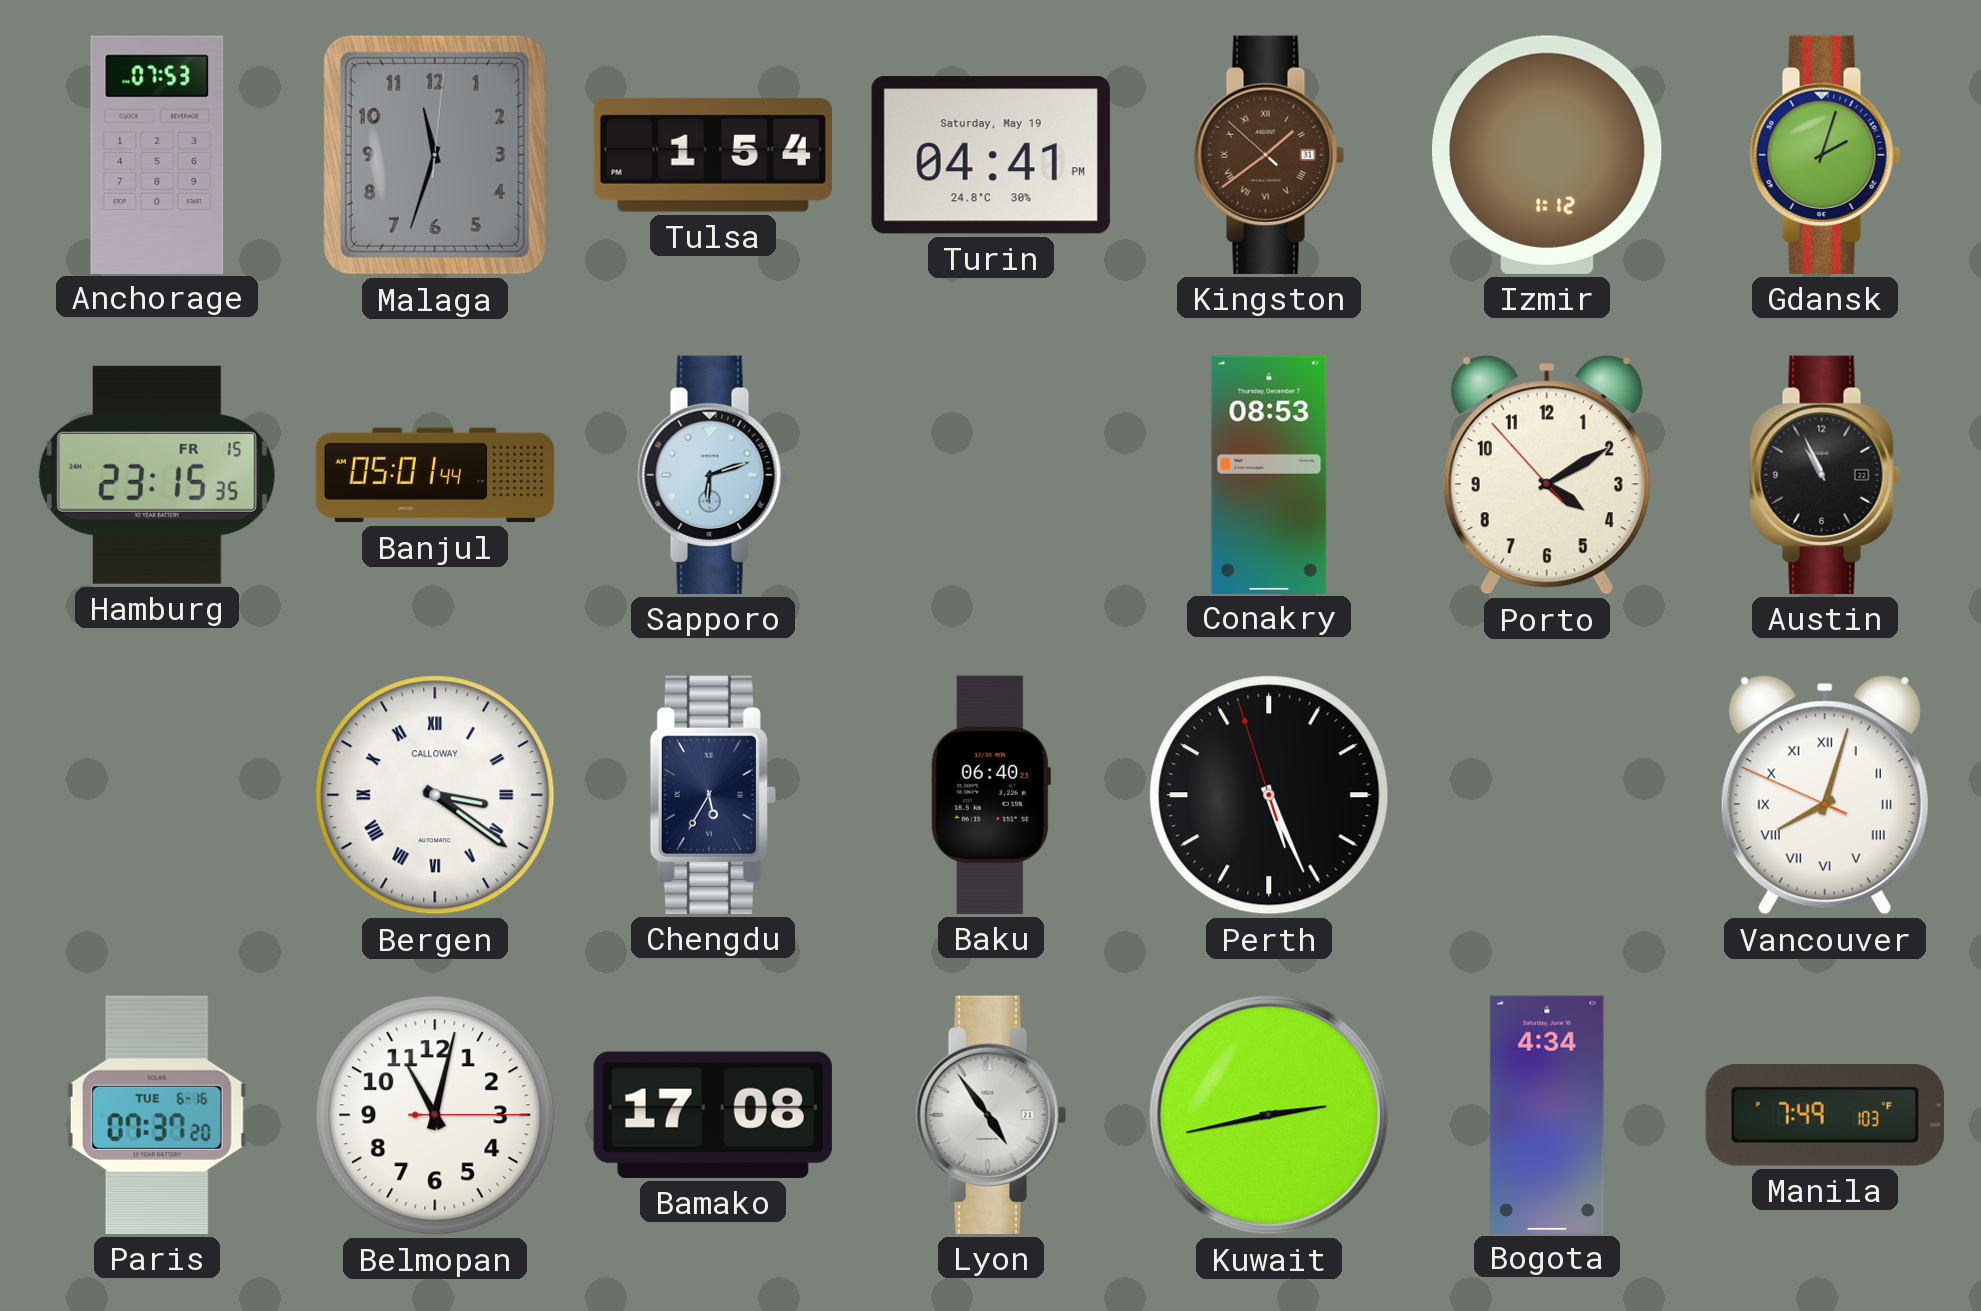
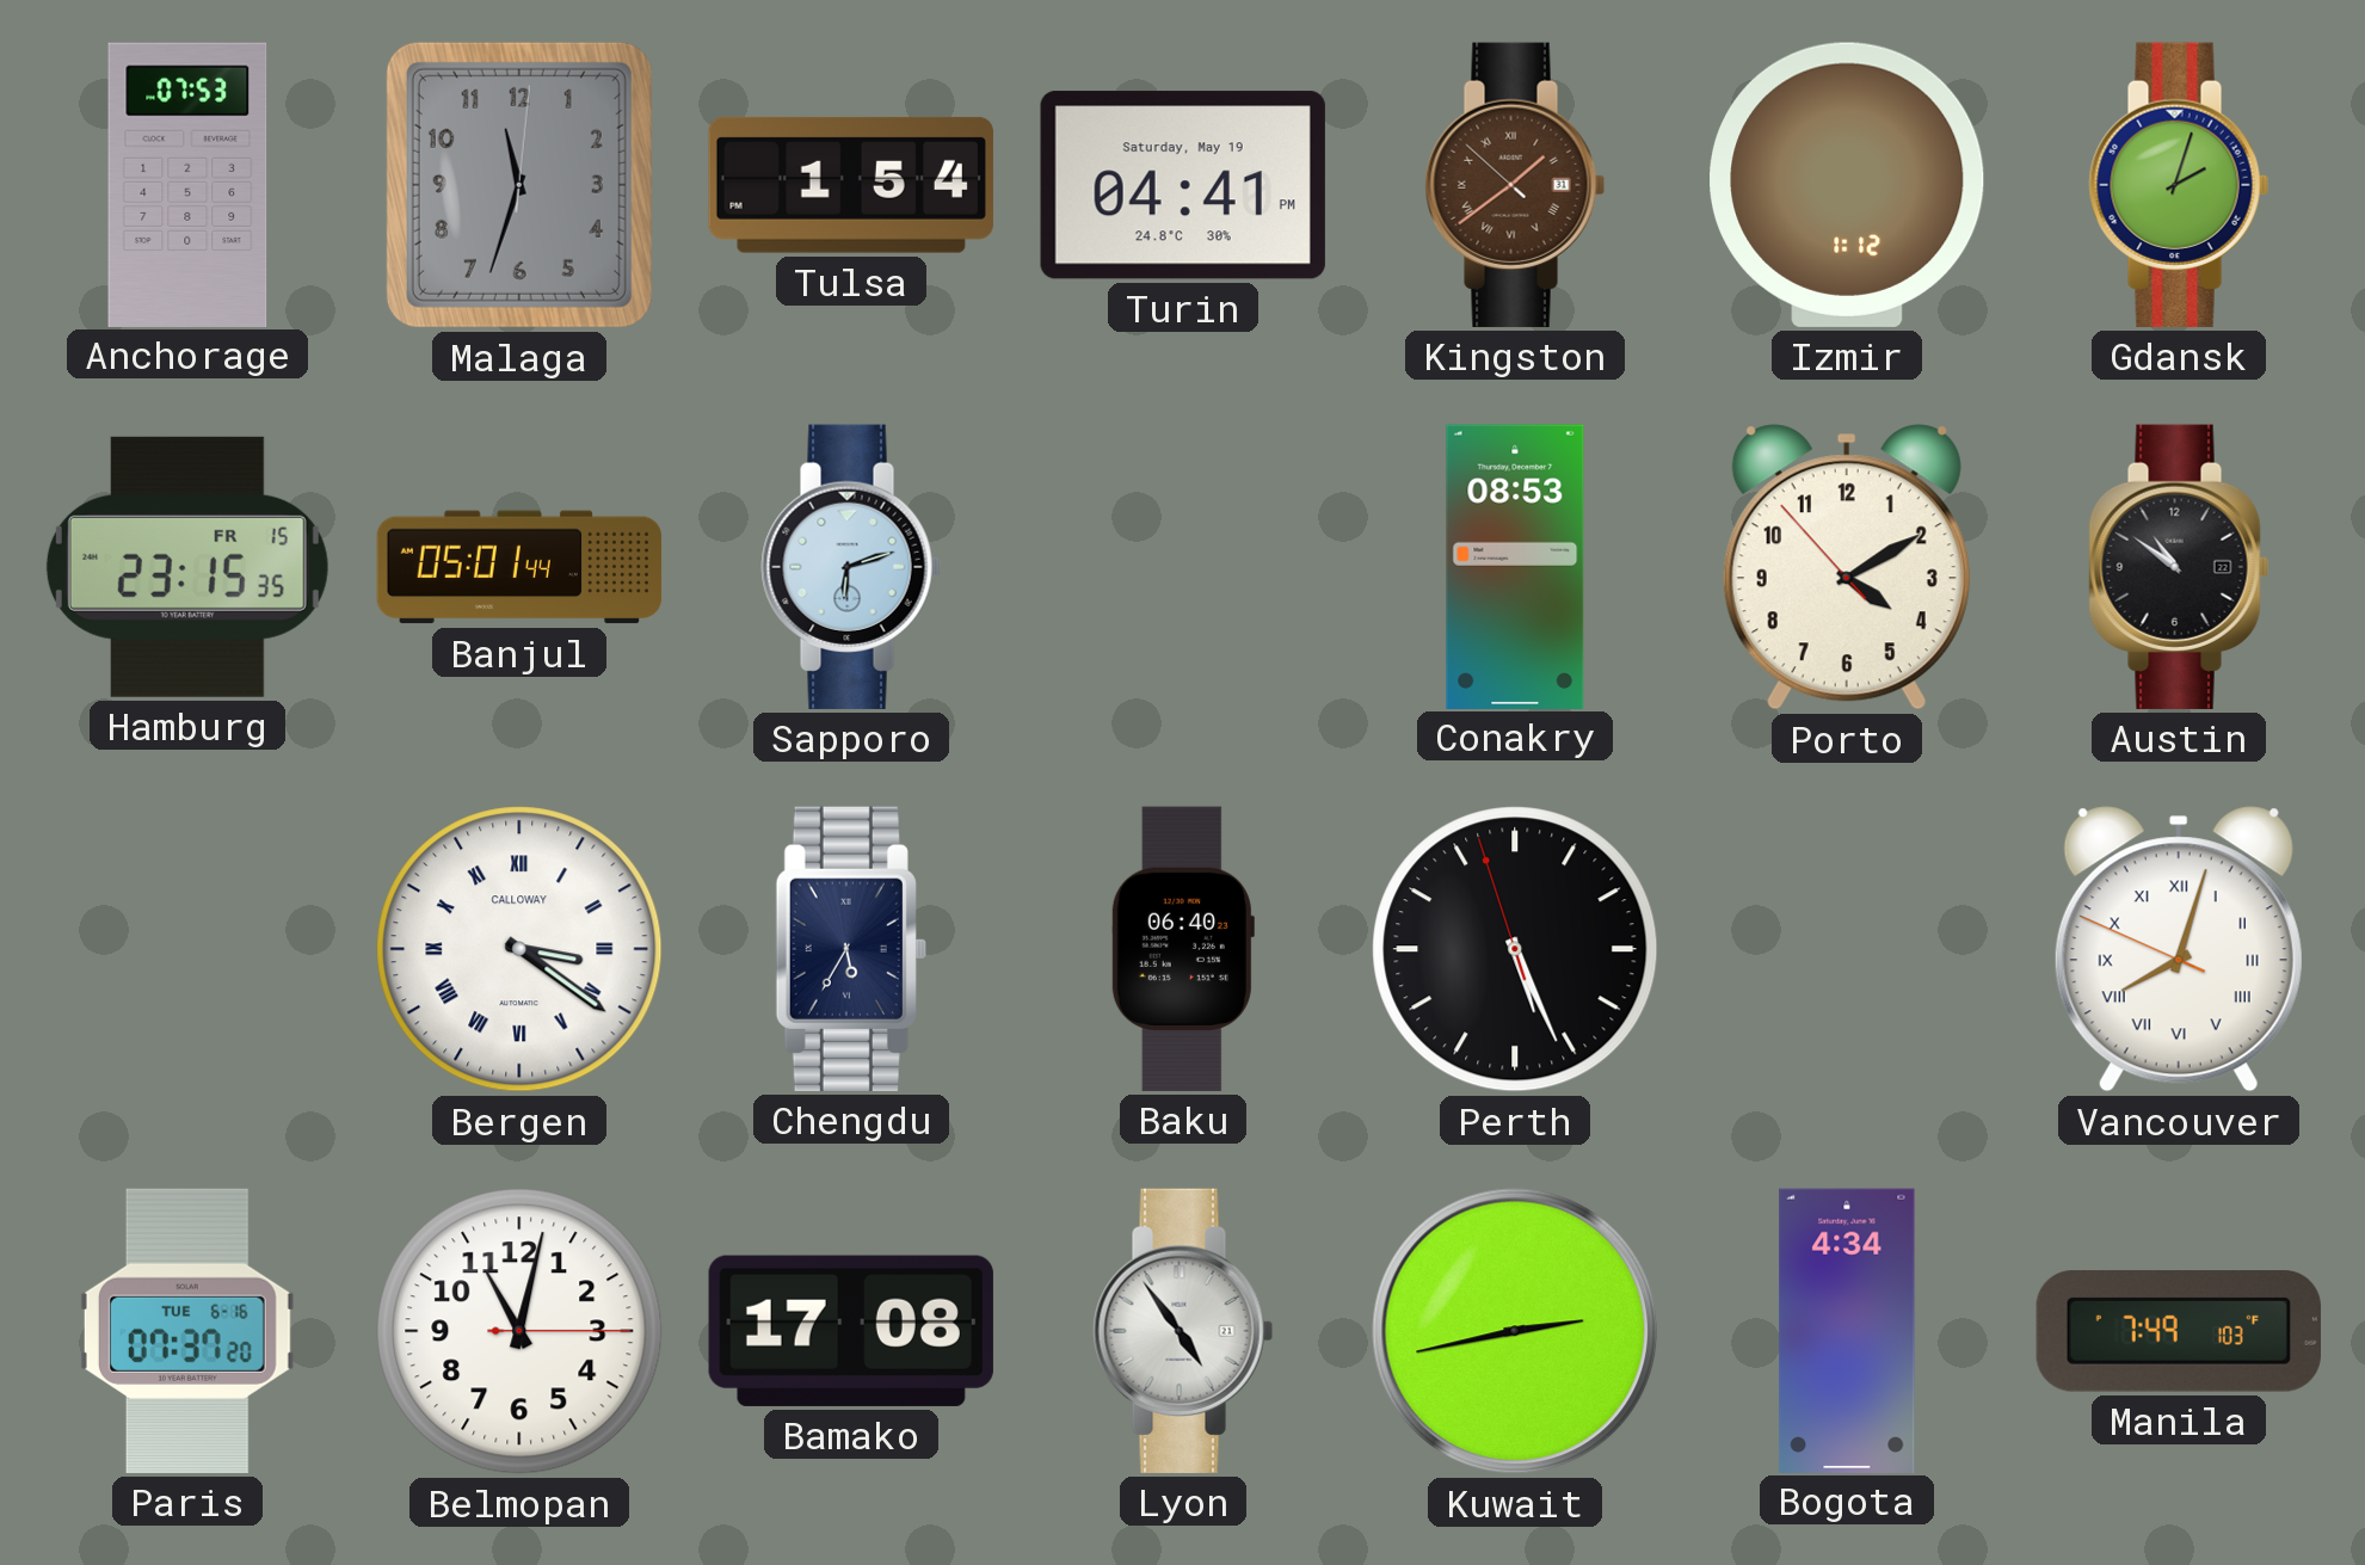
Austin: 10:56 -> 10:51 (2179, 567)
